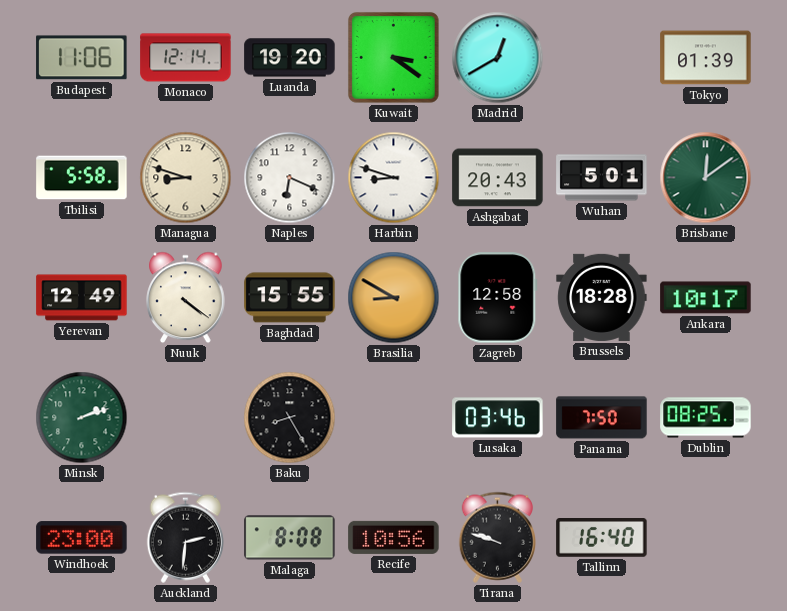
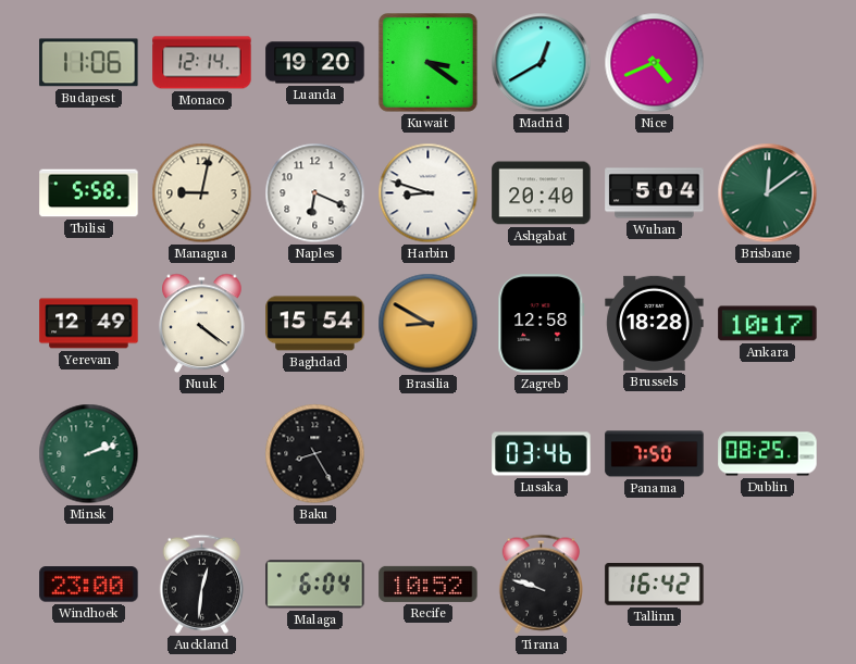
Nice: none -> 4:41 (655, 63)
Tokyo: 01:39 -> none (706, 58)
Managua: 8:48 -> 9:02 (202, 193)
Ashgabat: 20:43 -> 20:40 (542, 193)
Wuhan: 5:01 -> 5:04 (655, 193)
Baghdad: 15:55 -> 15:54 (315, 324)
Auckland: 2:31 -> 12:31 (201, 584)
Malaga: 8:08 -> 6:04 (315, 585)
Recife: 10:56 -> 10:52 (429, 584)
Tallinn: 16:40 -> 16:42 (655, 585)
